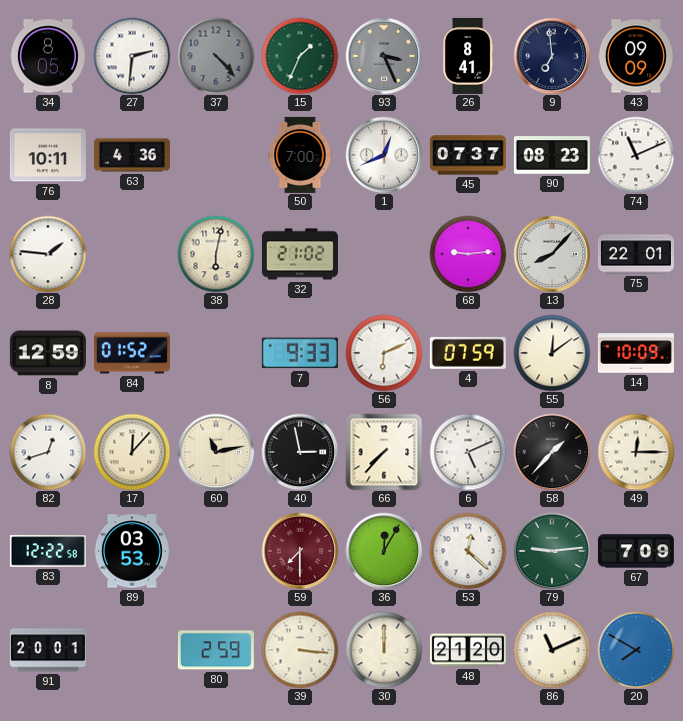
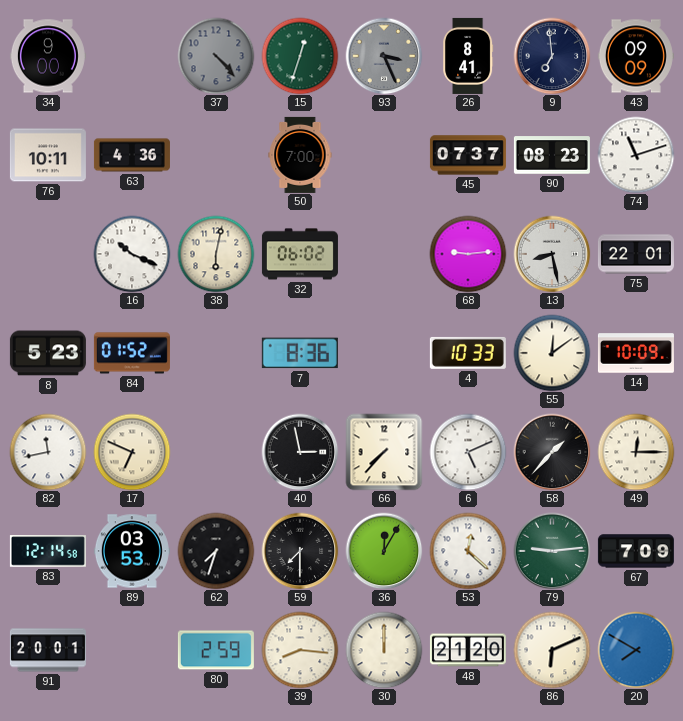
34: 8:05 -> 9:00 (48, 56)
27: 2:31 -> none (132, 56)
15: 1:34 -> 12:33 (300, 56)
1: 12:41 -> none (384, 155)
74: 11:11 -> 11:12 (636, 155)
28: 1:46 -> none (48, 254)
16: none -> 10:19 (132, 254)
32: 21:02 -> 06:02 (300, 254)
13: 8:07 -> 8:28 (552, 254)
8: 12:59 -> 5:23 (48, 353)
7: 9:33 -> 8:36 (300, 353)
56: 6:11 -> none (384, 353)
4: 07:59 -> 10:33 (468, 353)
82: 12:42 -> 11:43 (48, 452)
17: 12:07 -> 6:49 (132, 452)
60: 11:13 -> none (216, 452)
83: 12:22 -> 12:14 (48, 551)
62: none -> 7:33 (216, 551)
59 dial: burgundy -> black (300, 551)
39: 3:16 -> 8:16 (300, 650)
86: 11:11 -> 6:11 (552, 650)
